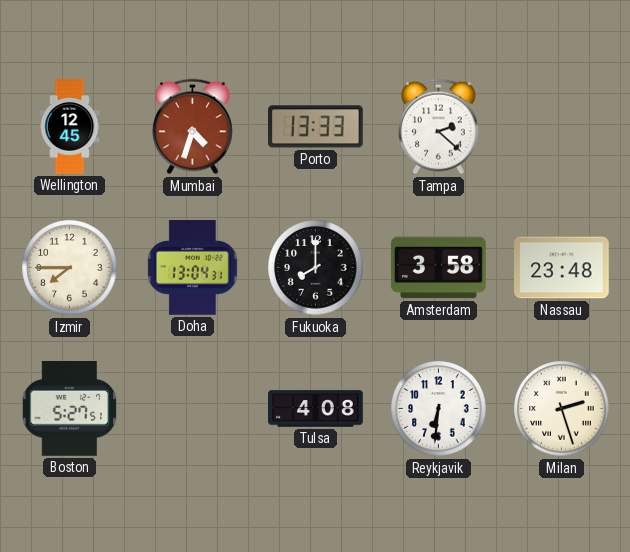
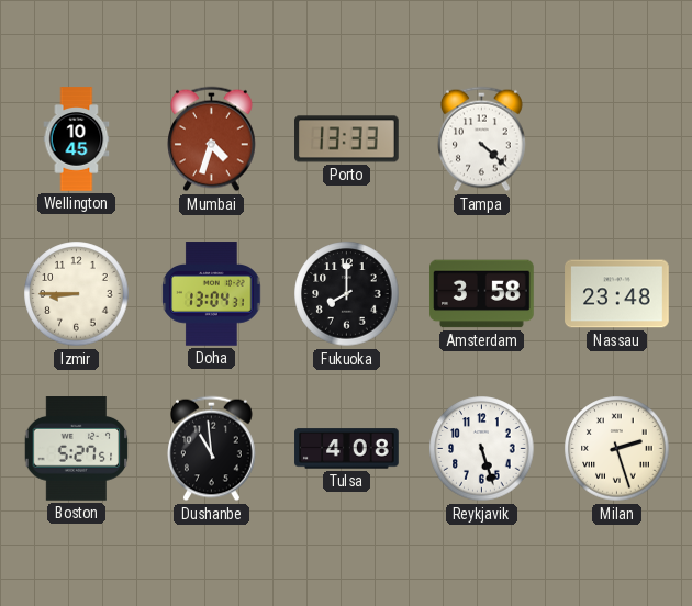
Wellington: 12:45 -> 10:45 (77, 139)
Tampa: 2:22 -> 4:22 (482, 139)
Izmir: 7:45 -> 8:45 (77, 294)
Dushanbe: none -> 10:59 (212, 449)
Reykjavik: 6:31 -> 5:27 (482, 449)
